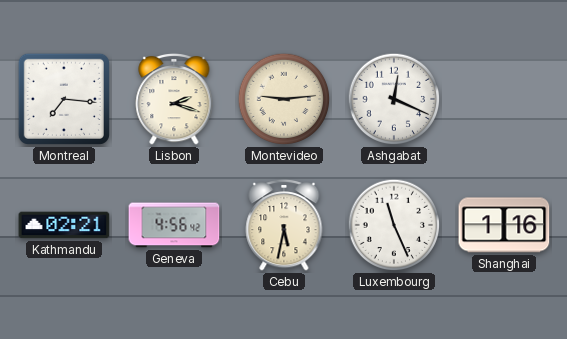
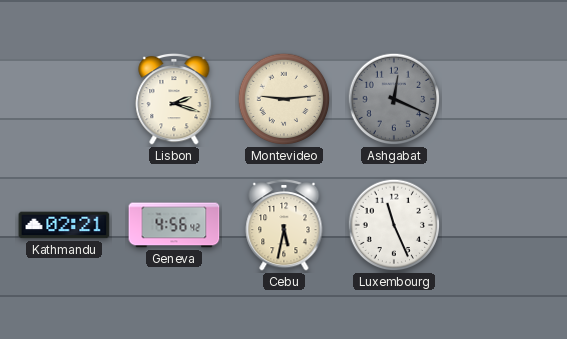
Montreal: 7:16 -> none (64, 99)
Ashgabat dial: white -> grey (394, 99)
Shanghai: 1:16 -> none (504, 225)
